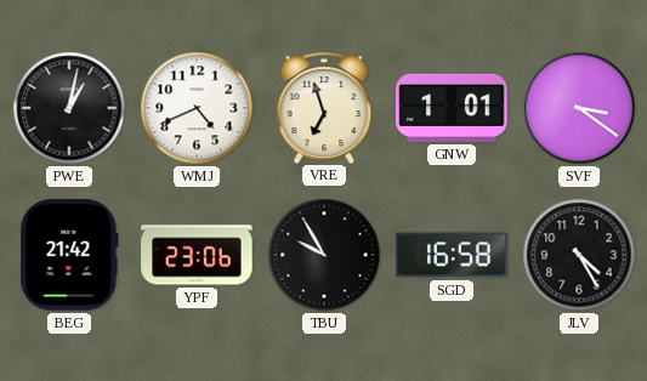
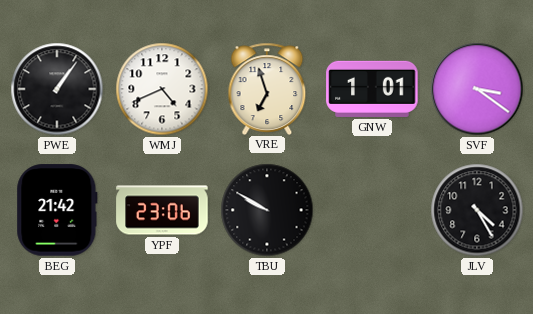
PWE: 1:02 -> 1:06 (57, 89)
TBU: 9:55 -> 9:50 (267, 210)
SGD: 16:58 -> none (452, 255)
